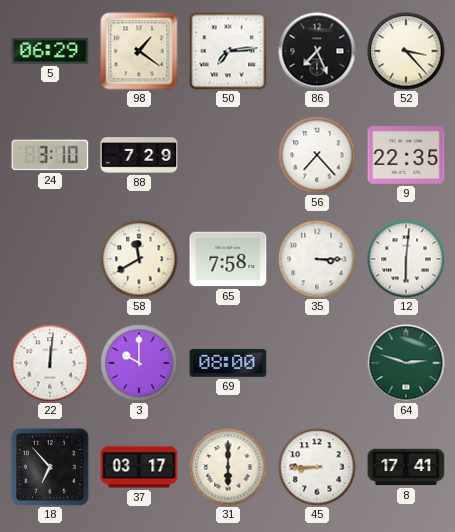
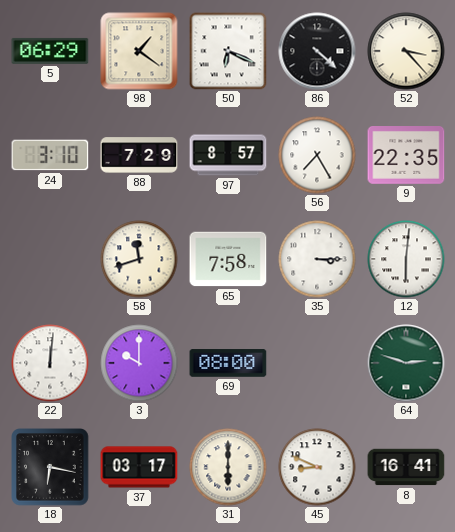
50: 7:14 -> 6:19 (228, 51)
86: 7:26 -> 4:22 (317, 51)
97: none -> 8:57 (228, 155)
56: 7:23 -> 7:25 (317, 155)
58: 11:40 -> 11:42 (139, 259)
18: 6:53 -> 6:17 (51, 468)
45: 8:45 -> 8:49 (317, 467)
8: 17:41 -> 16:41 (406, 467)
